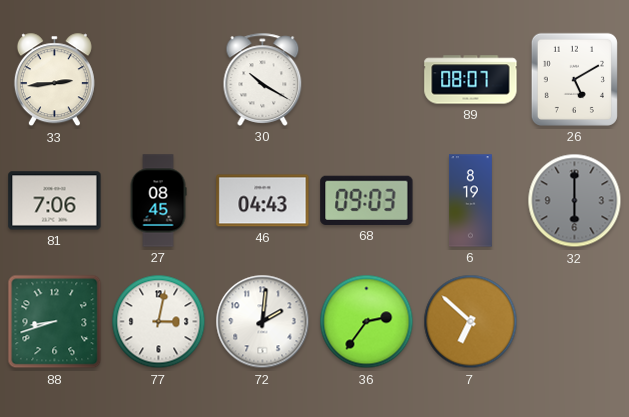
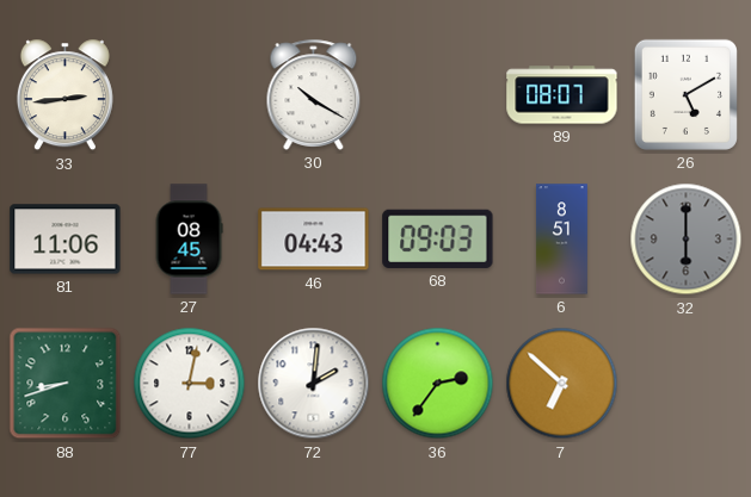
81: 7:06 -> 11:06 (66, 240)
6: 8:19 -> 8:51 (561, 240)
